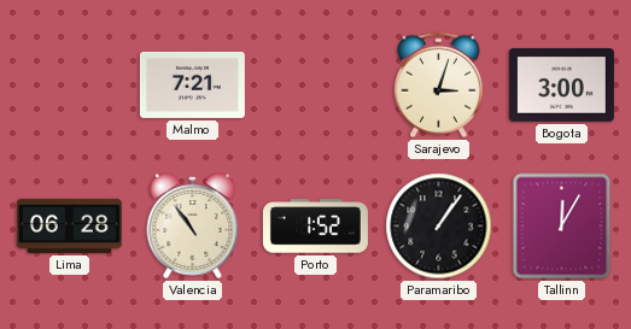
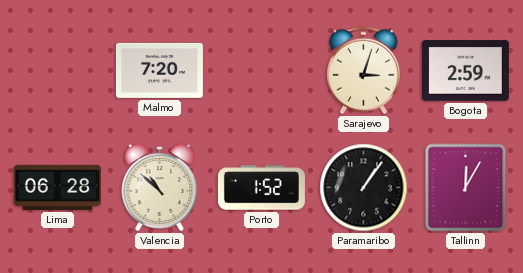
Malmo: 7:21 -> 7:20 (159, 70)
Bogota: 3:00 -> 2:59 (465, 71)
Valencia: 10:54 -> 10:52 (160, 188)
